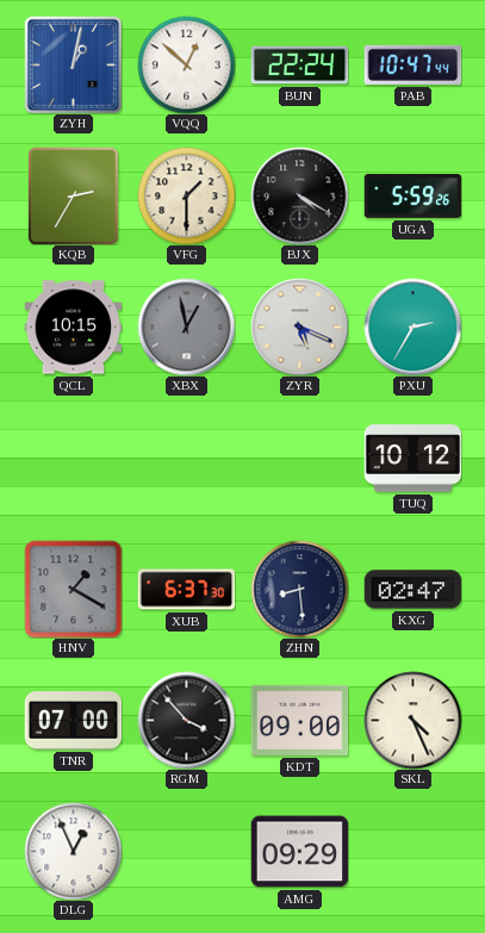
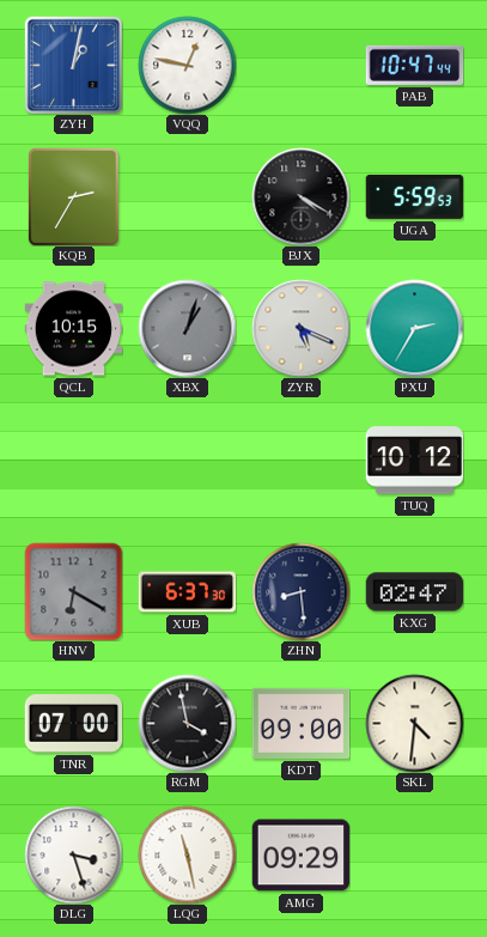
VQQ: 12:52 -> 12:47 (187, 65)
BUN: 22:24 -> none (299, 66)
VFG: 1:30 -> none (186, 195)
UGA: 5:59:26 -> 5:59:53 (414, 196)
XBX: 12:58 -> 1:03 (187, 328)
HNV: 1:20 -> 6:20 (73, 591)
RGM: 3:53 -> 3:58 (187, 723)
SKL: 4:26 -> 4:31 (414, 723)
DLG: 12:56 -> 3:27 (73, 854)
LQG: none -> 11:28 (187, 854)
